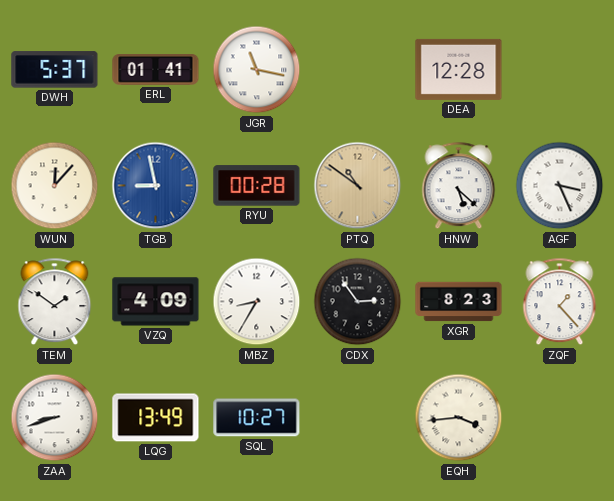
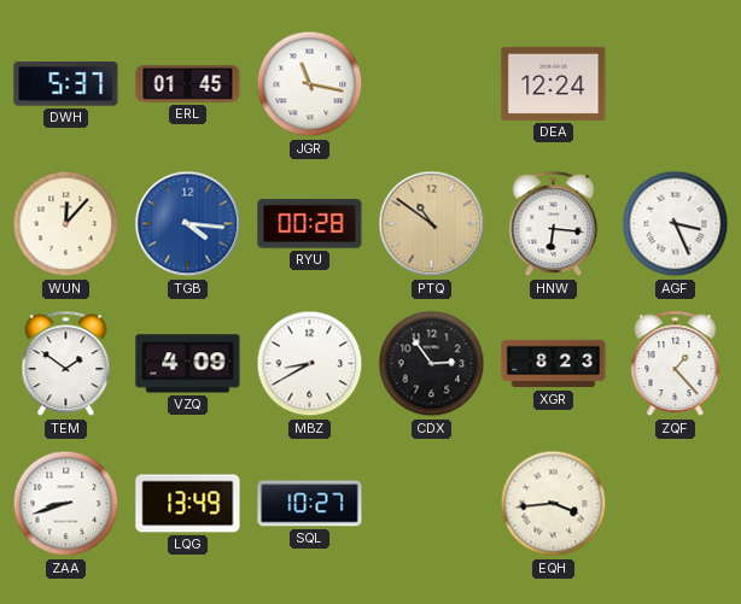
ERL: 01:41 -> 01:45 (188, 84)
DEA: 12:28 -> 12:24 (554, 83)
TGB: 8:58 -> 4:16 (188, 224)
HNW: 5:22 -> 6:16 (554, 224)
MBZ: 8:35 -> 8:40 (310, 364)
